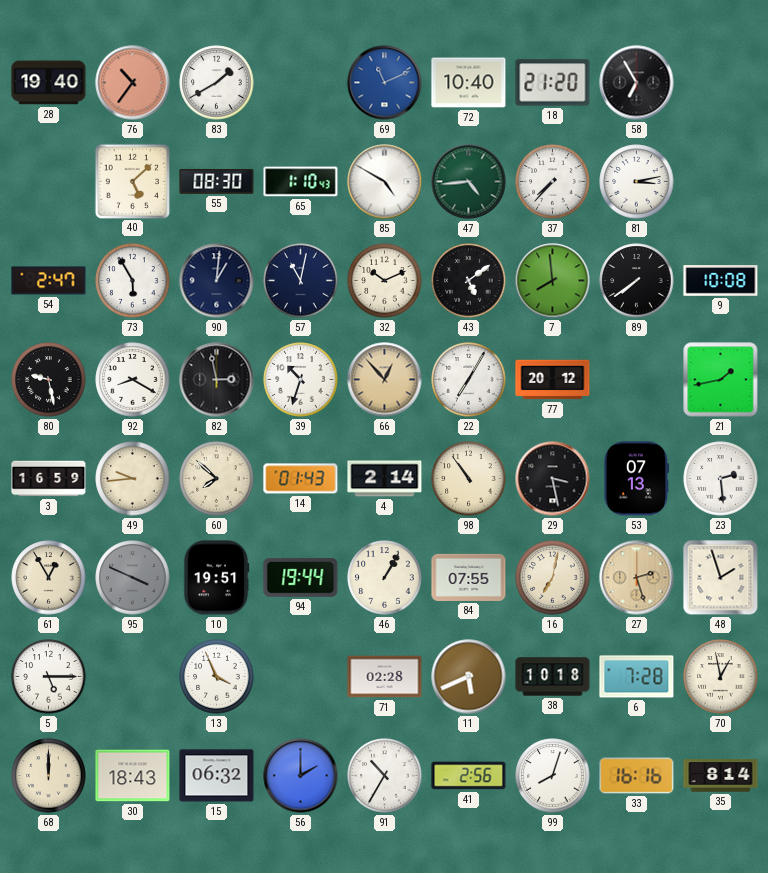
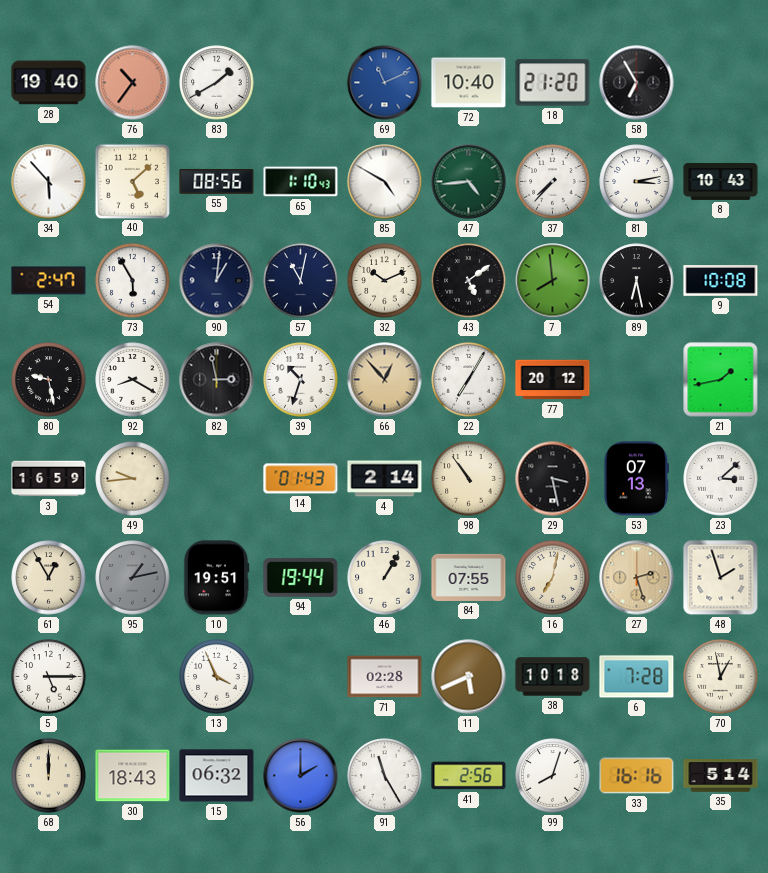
34: none -> 5:53 (49, 182)
55: 08:30 -> 08:56 (217, 181)
8: none -> 10:43 (721, 181)
89: 7:39 -> 6:28 (637, 281)
60: 7:52 -> none (217, 479)
23: 2:29 -> 3:08 (721, 479)
95: 3:49 -> 1:13 (133, 578)
91: 10:35 -> 11:25 (385, 776)
35: 8:14 -> 5:14 (721, 776)
